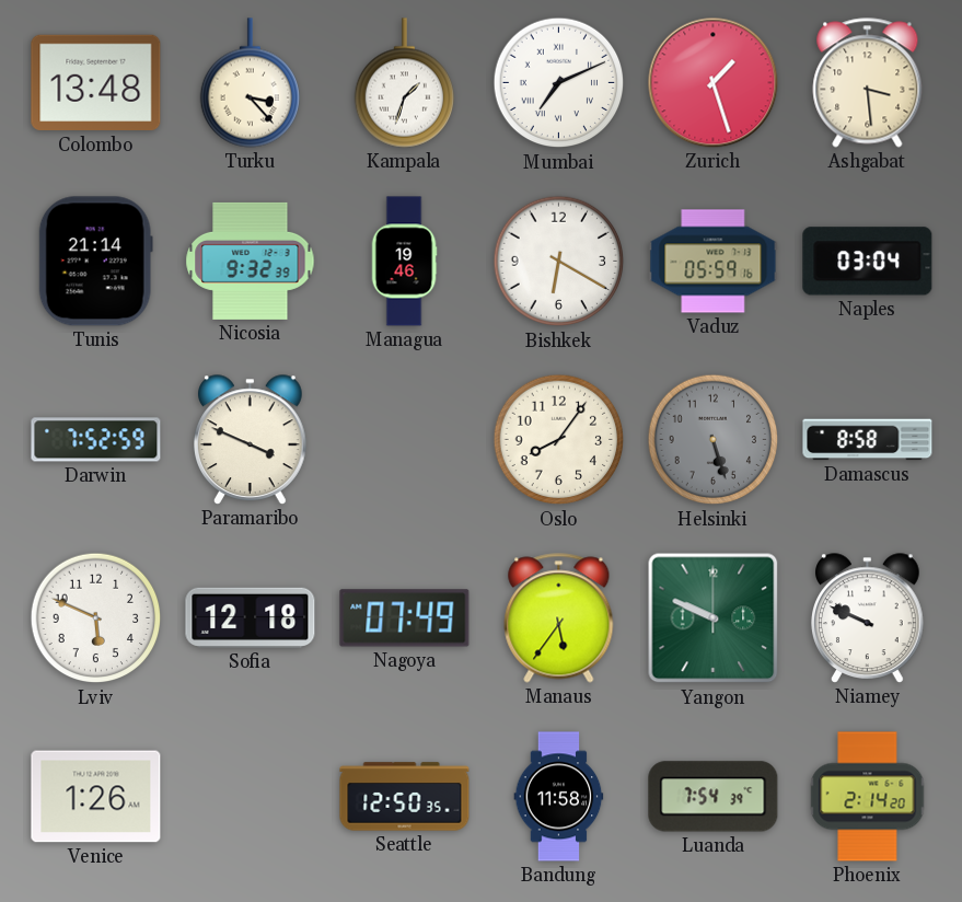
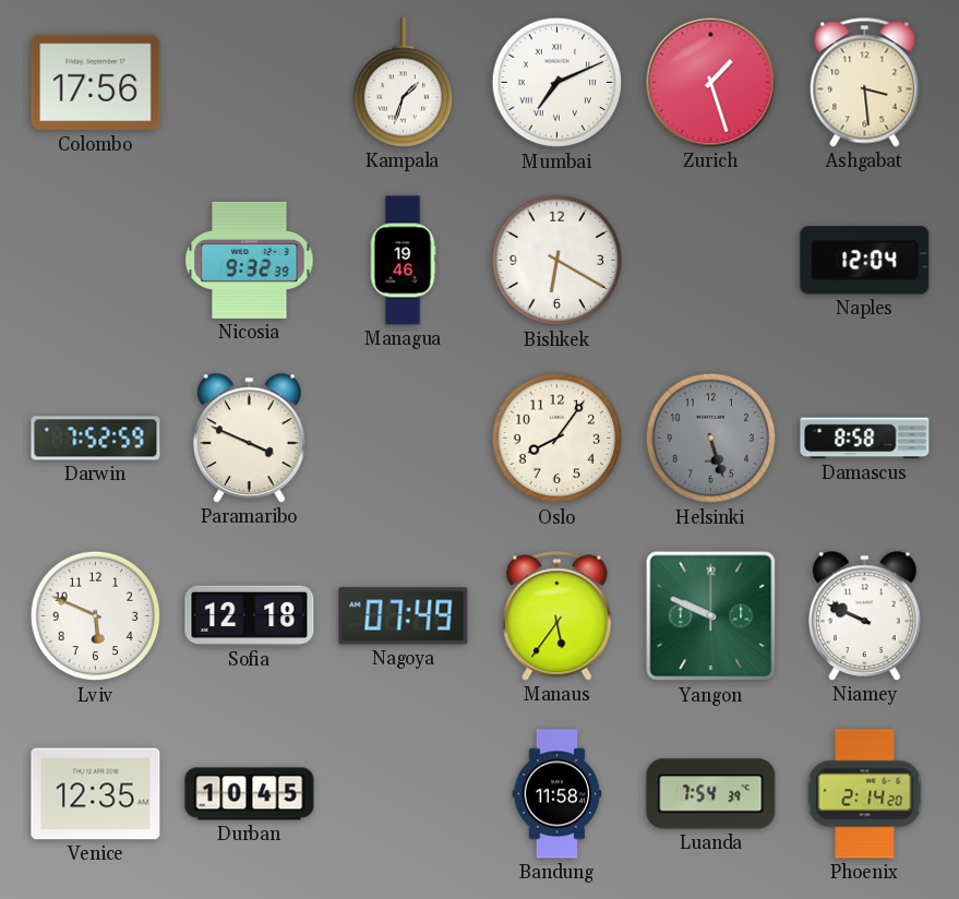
Colombo: 13:48 -> 17:56 (96, 83)
Turku: 3:23 -> none (250, 83)
Tunis: 21:14 -> none (95, 262)
Vaduz: 05:59 -> none (714, 262)
Naples: 03:04 -> 12:04 (865, 261)
Venice: 1:26 -> 12:35 (96, 794)
Durban: none -> 10:45 (250, 794)
Seattle: 12:50 -> none (405, 797)
